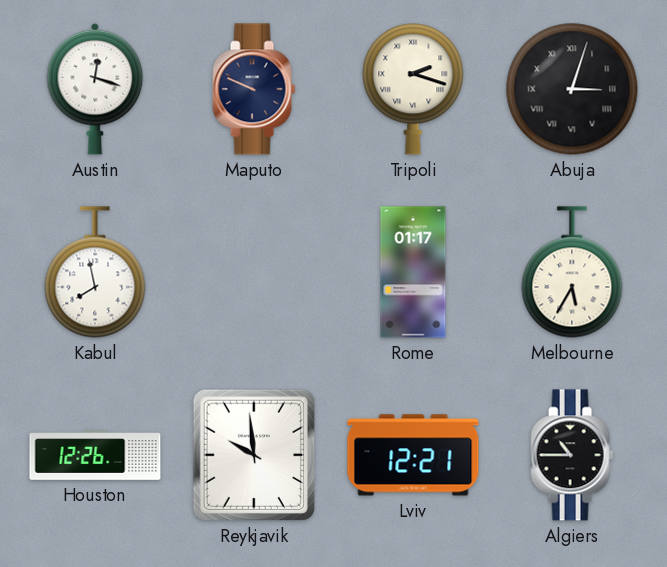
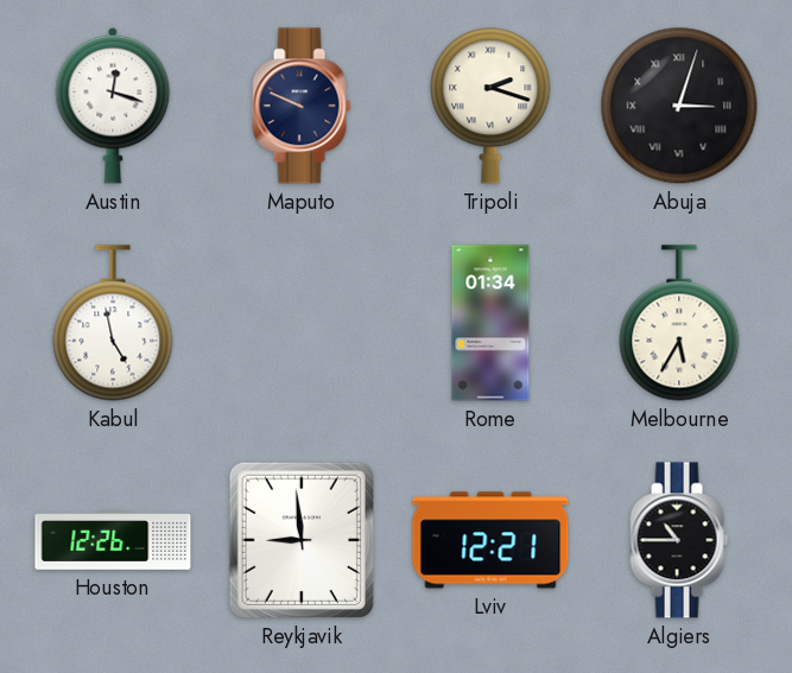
Kabul: 7:58 -> 4:58 (113, 323)
Rome: 01:17 -> 01:34 (490, 323)
Reykjavik: 9:59 -> 8:59 (302, 540)
